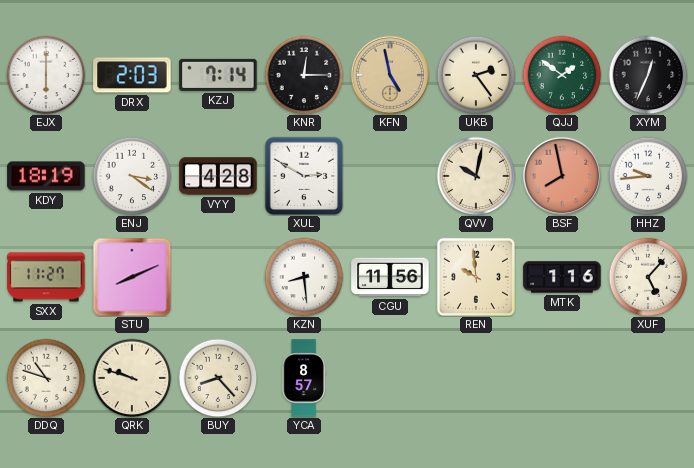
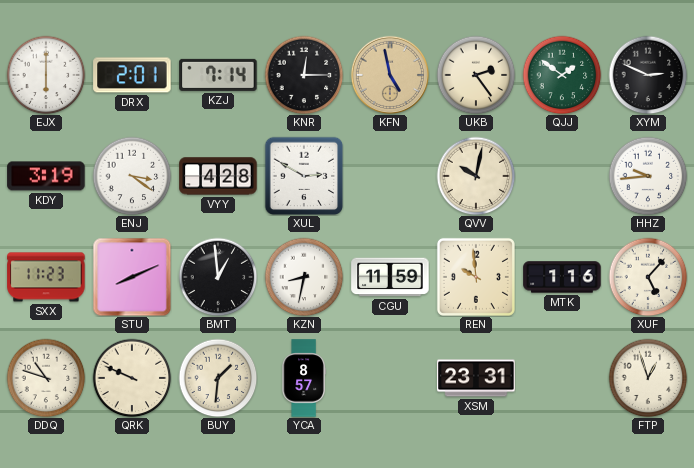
DRX: 2:03 -> 2:01 (132, 75)
XYM: 12:34 -> 2:49 (648, 75)
KDY: 18:19 -> 3:19 (46, 176)
BSF: 7:58 -> none (561, 175)
SXX: 11:27 -> 11:23 (46, 277)
BMT: none -> 12:59 (218, 277)
KZN: 8:29 -> 8:32 (304, 277)
CGU: 11:56 -> 11:59 (390, 277)
QRK: 9:48 -> 9:49 (132, 378)
BUY: 8:23 -> 1:31 (218, 378)
XSM: none -> 23:31 (476, 378)
FTP: none -> 12:57 (648, 378)
